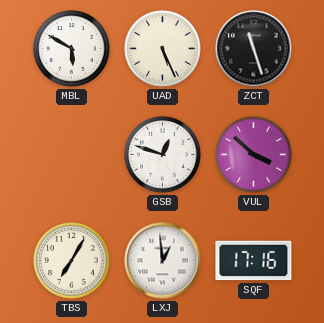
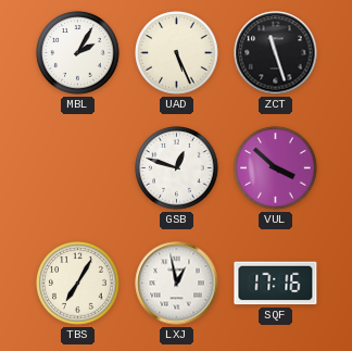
MBL: 5:50 -> 2:05 (78, 53)
LXJ: 12:59 -> 12:58 (177, 284)
